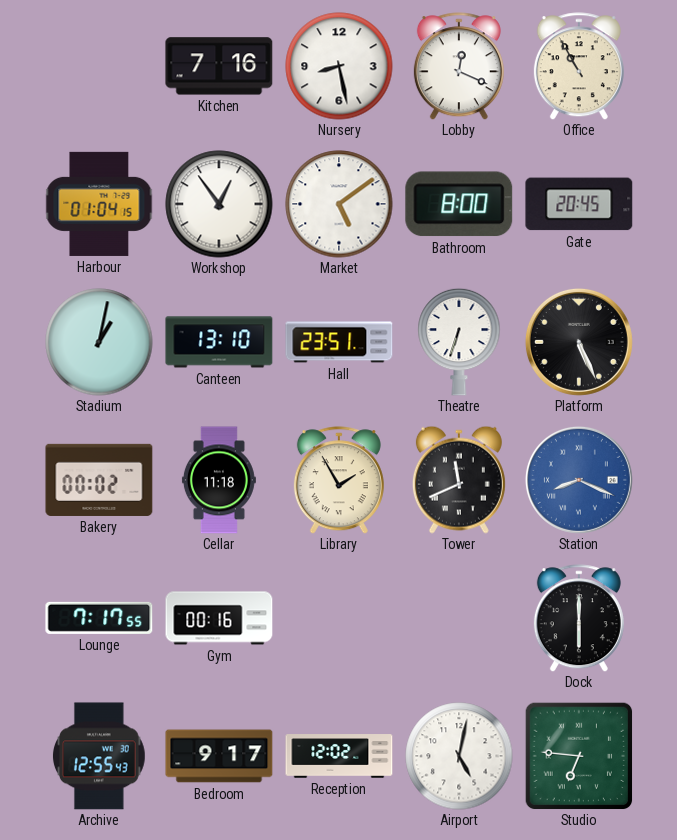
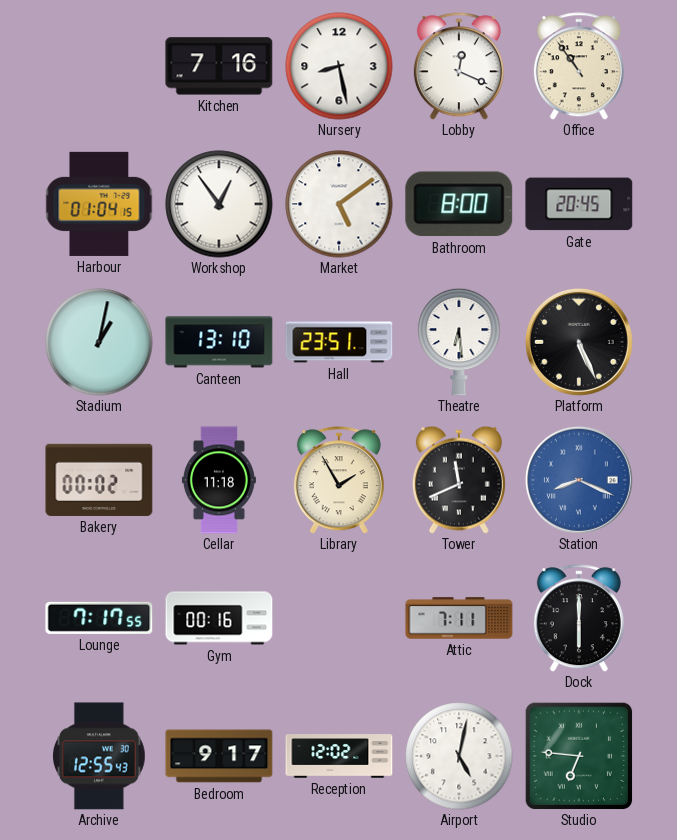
Office: 10:55 -> 10:54 (579, 66)
Theatre: 6:33 -> 6:29 (459, 342)
Attic: none -> 7:11 (459, 618)
